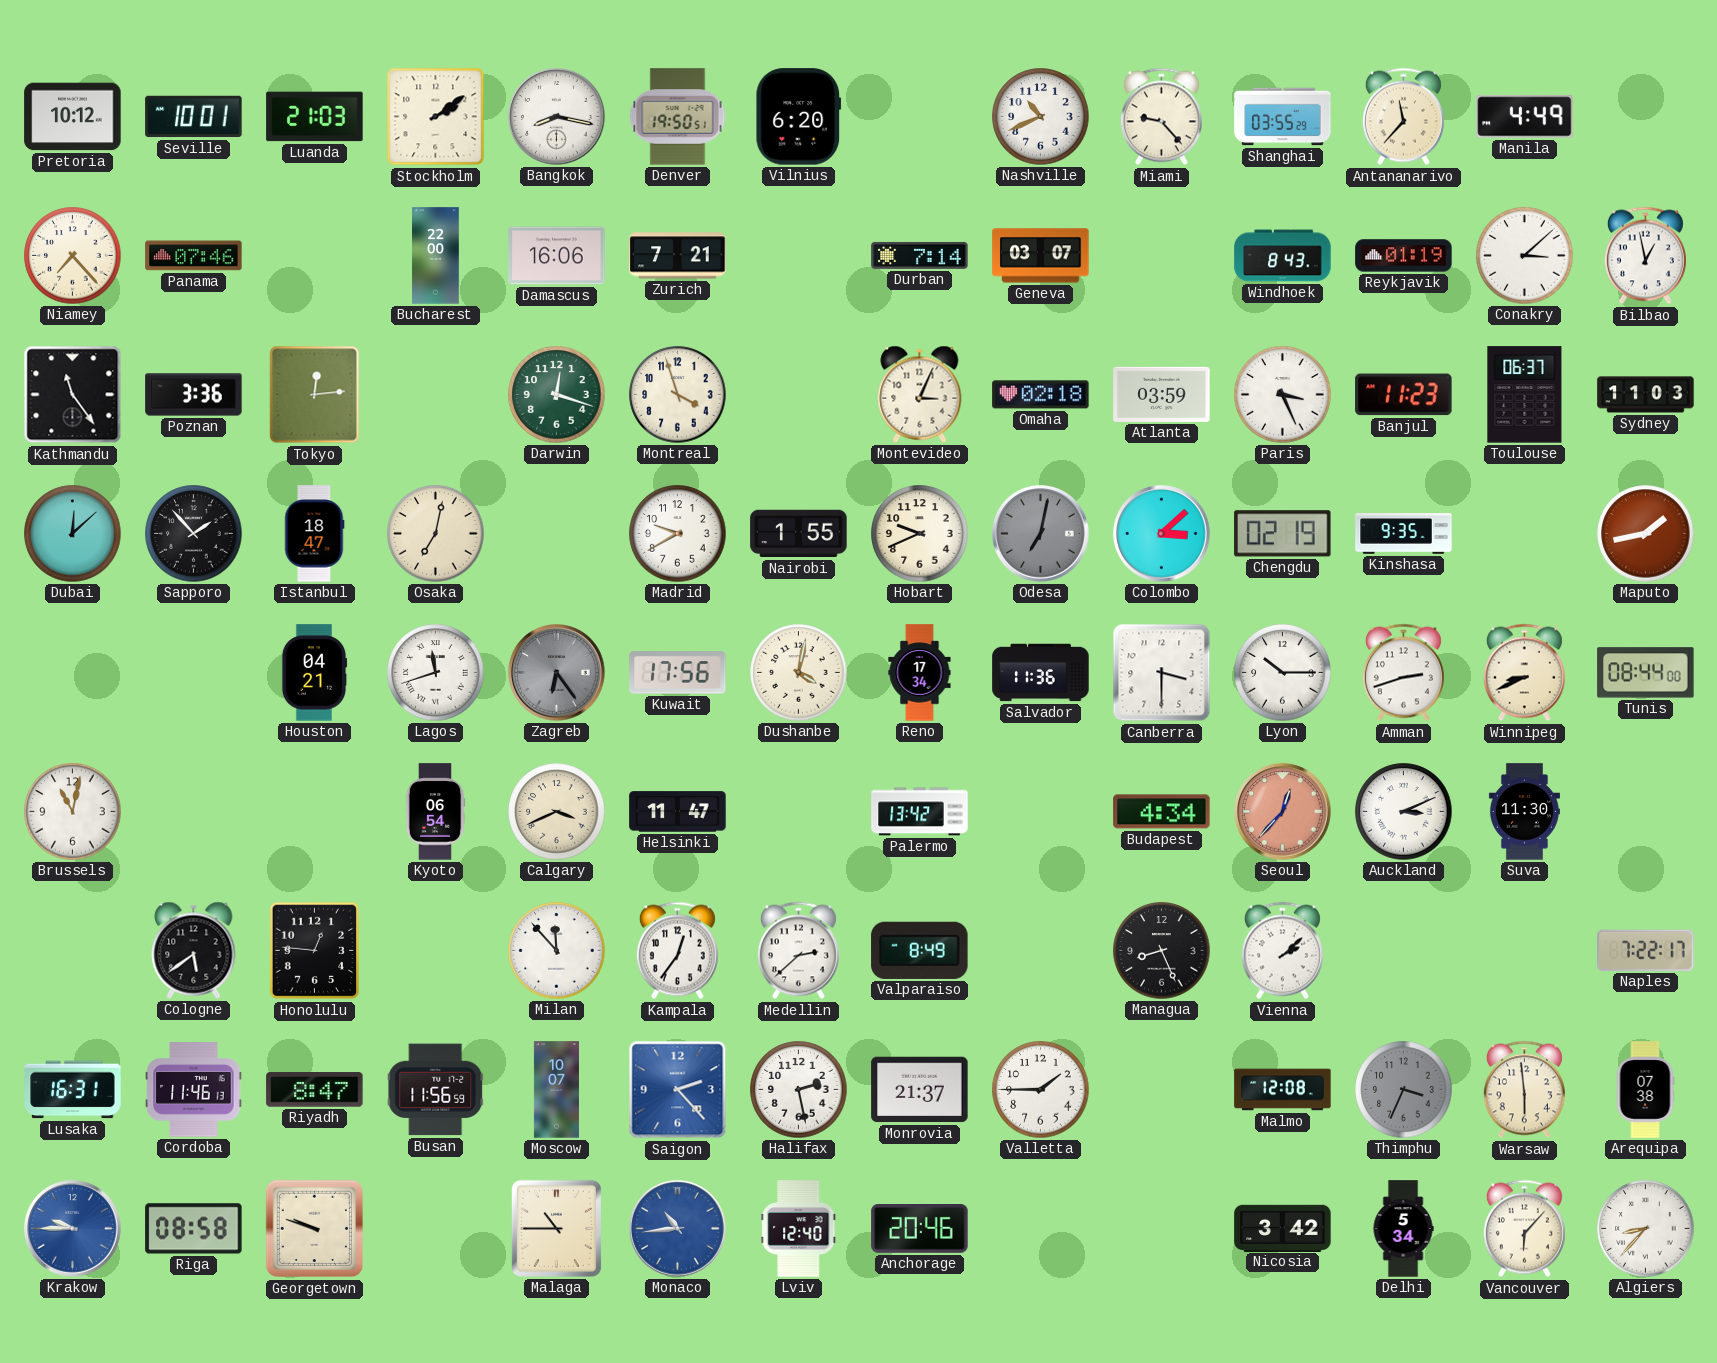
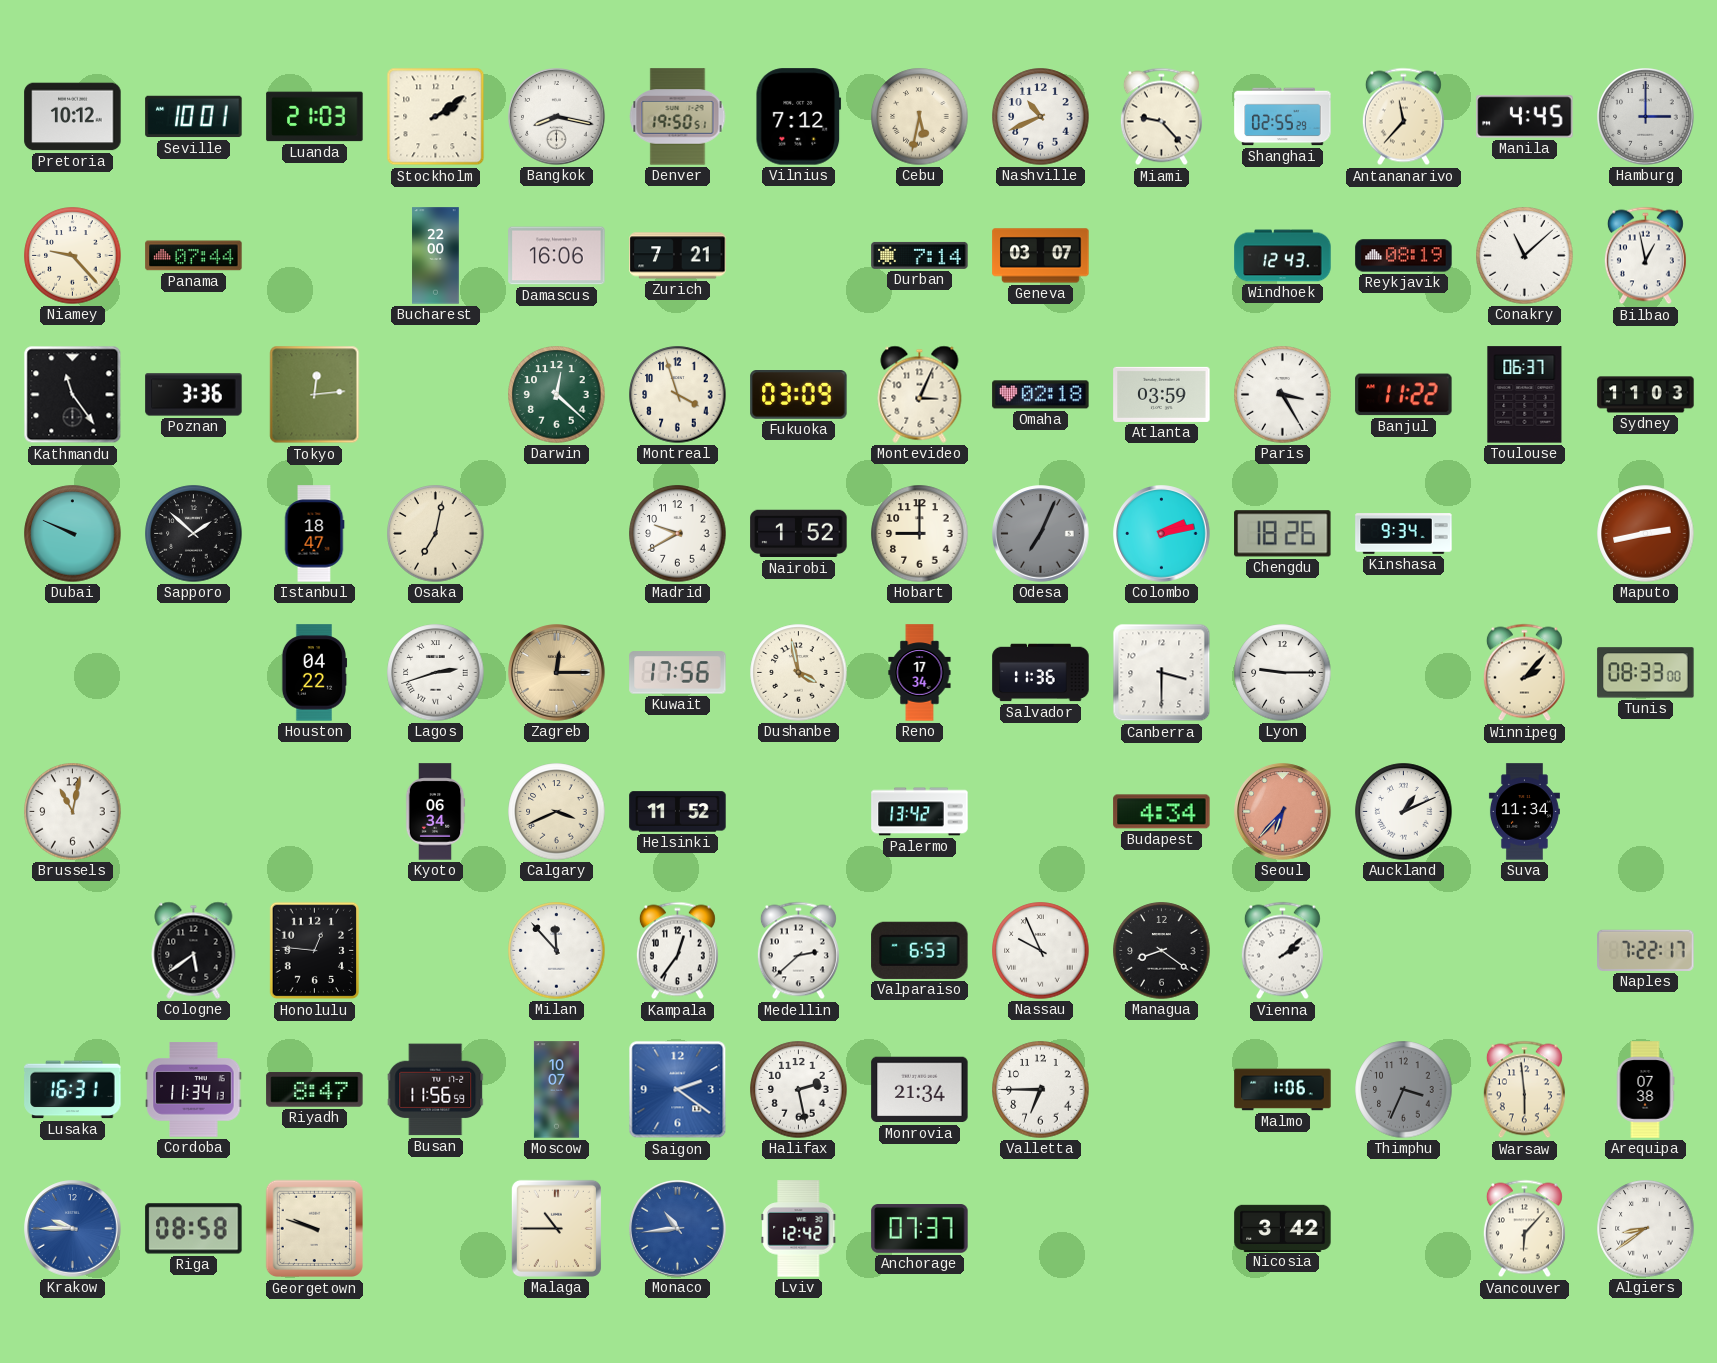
Vilnius: 6:20 -> 7:12 (799, 117)
Cebu: none -> 5:32 (920, 117)
Shanghai: 03:55 -> 02:55 (1283, 117)
Manila: 4:49 -> 4:45 (1525, 117)
Hamburg: none -> 3:00 (1646, 117)
Niamey: 7:23 -> 9:23 (73, 256)
Panama: 07:46 -> 07:44 (194, 256)
Windhoek: 8:43 -> 12:43 (1283, 256)
Reykjavik: 01:19 -> 08:19 (1404, 256)
Conakry: 3:08 -> 11:08 (1525, 256)
Darwin: 12:18 -> 12:22 (557, 395)
Fukuoka: none -> 03:09 (799, 395)
Paris: 3:26 -> 3:25 (1283, 395)
Banjul: 11:23 -> 11:22 (1404, 395)
Dubai: 12:08 -> 9:49 (73, 534)
Sapporo: 1:53 -> 1:52 (194, 534)
Nairobi: 1:55 -> 1:52 (799, 534)
Hobart: 9:41 -> 9:00 (920, 534)
Odesa: 7:02 -> 7:04 (1041, 534)
Colombo: 3:08 -> 2:13 (1162, 534)
Chengdu: 02:19 -> 18:26 (1283, 534)
Kinshasa: 9:35 -> 9:34 (1404, 534)
Maputo: 1:43 -> 2:43 (1646, 534)
Houston: 04:21 -> 04:22 (314, 673)
Lagos: 11:42 -> 2:42 (436, 673)
Zagreb: 6:24 -> 12:15 (557, 673)
Zagreb dial: grey -> champagne (557, 673)
Dushanbe: 4:02 -> 3:58 (799, 673)
Lyon: 10:15 -> 9:15 (1283, 673)
Amman: 2:42 -> none (1403, 673)
Winnipeg: 8:41 -> 2:07 (1524, 673)
Tunis: 08:44 -> 08:33 (1646, 673)
Kyoto: 06:54 -> 06:34 (435, 812)
Helsinki: 11:47 -> 11:52 (678, 812)
Seoul: 12:37 -> 6:37 (1283, 812)
Auckland: 3:11 -> 1:11 (1404, 812)
Suva: 11:30 -> 11:34 (1524, 812)
Valparaiso: 8:49 -> 6:53 (920, 950)
Nassau: none -> 9:56 (1041, 951)
Managua: 8:26 -> 8:21 (1162, 951)
Cordoba: 11:46 -> 11:34 (194, 1090)
Saigon: 2:23 -> 2:21 (678, 1090)
Monrovia: 21:37 -> 21:34 (920, 1090)
Valletta: 1:45 -> 6:45 (1041, 1090)
Malmo: 12:08 -> 1:06 (1283, 1090)
Lviv: 12:40 -> 12:42 (799, 1229)
Anchorage: 20:46 -> 07:37 (920, 1229)
Delhi: 5:34 -> none (1403, 1229)
Algiers: 8:37 -> 8:39 (1646, 1229)
